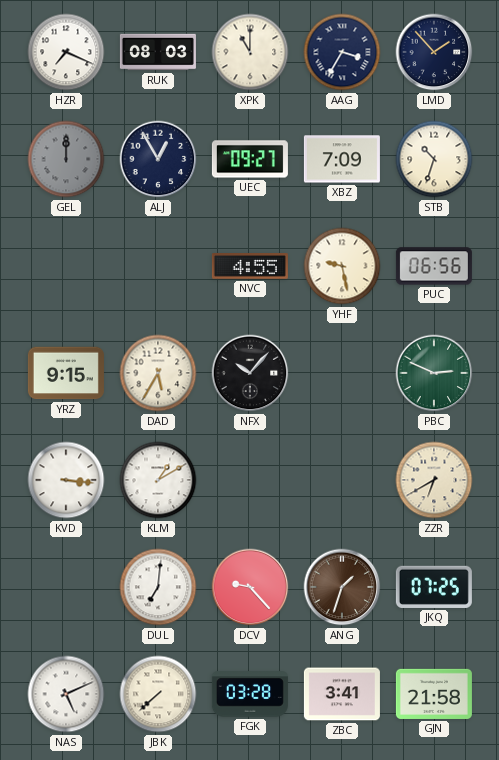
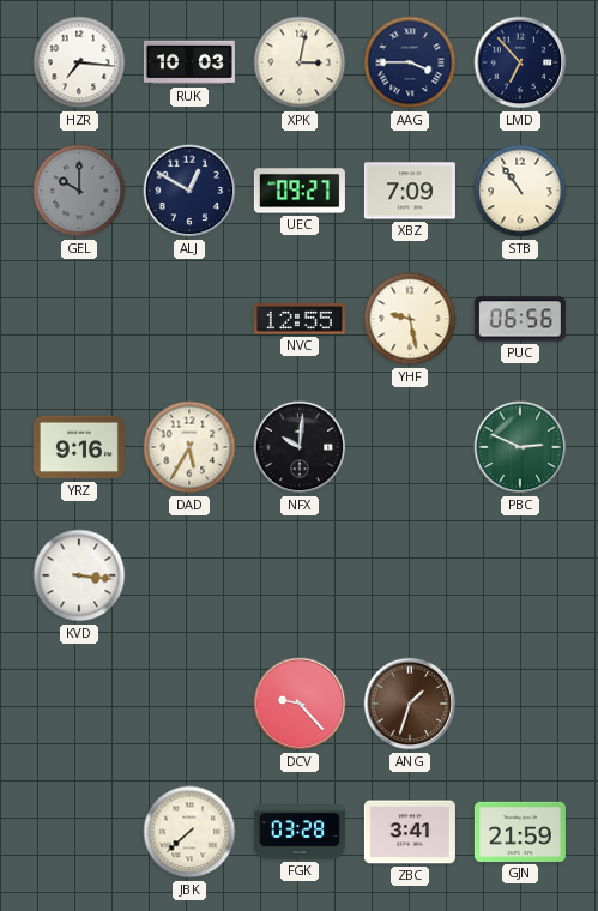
HZR: 7:19 -> 7:16 (79, 62)
RUK: 08:03 -> 10:03 (189, 62)
XPK: 11:00 -> 3:02 (300, 62)
AAG: 3:35 -> 3:45 (410, 62)
LMD: 1:53 -> 6:53 (520, 62)
GEL: 12:00 -> 10:00 (79, 191)
ALJ: 12:55 -> 12:50 (189, 191)
STB: 10:33 -> 10:54 (520, 191)
NVC: 4:55 -> 12:55 (300, 320)
YRZ: 9:15 -> 9:16 (79, 447)
NFX: 10:07 -> 10:01 (300, 447)
KLM: 1:10 -> none (158, 480)
ZZR: 6:40 -> none (434, 480)
DUL: 7:01 -> none (158, 587)
JKQ: 07:25 -> none (434, 587)
NAS: 5:11 -> none (66, 694)
GJN: 21:58 -> 21:59 (520, 832)
